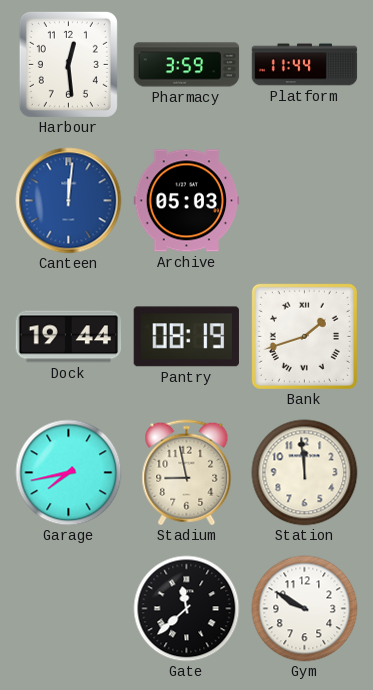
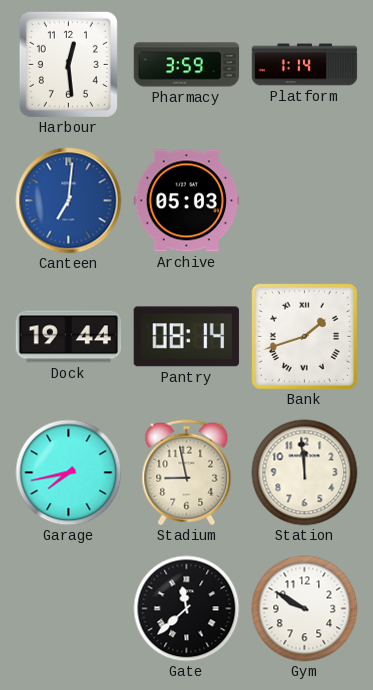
Platform: 11:44 -> 1:14 (305, 65)
Canteen: 12:01 -> 7:01 (69, 201)
Pantry: 08:19 -> 08:14 (186, 337)
